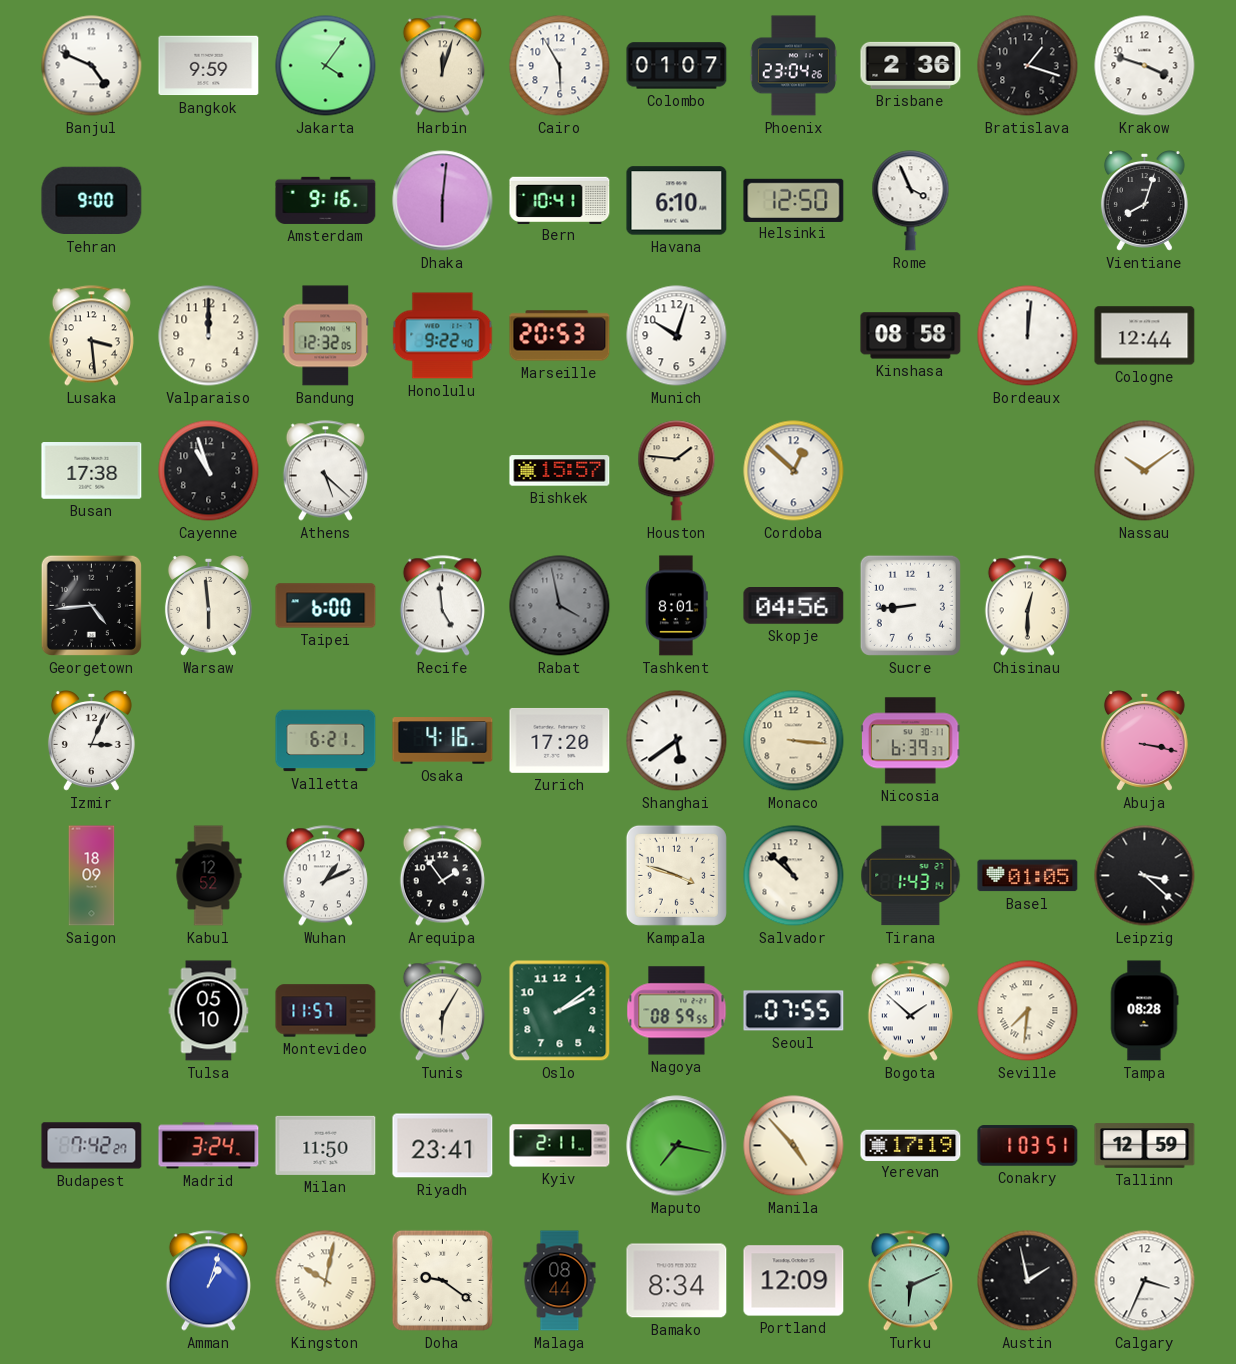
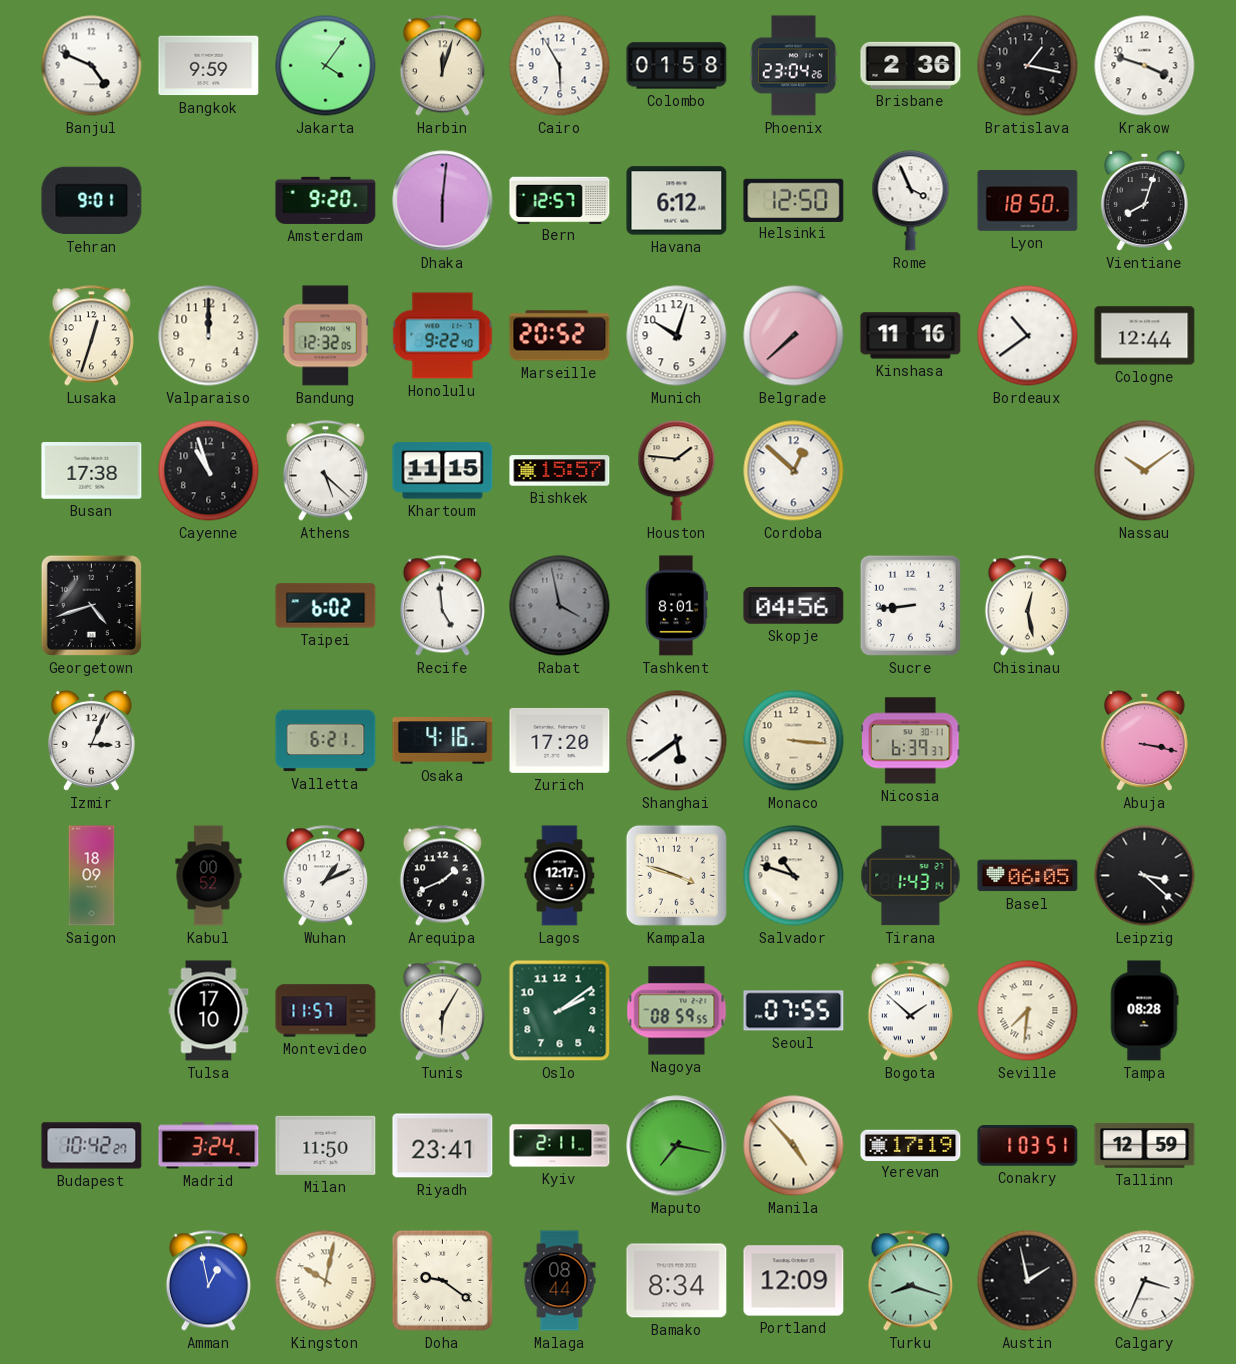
Colombo: 01:07 -> 01:58 (677, 66)
Bratislava: 1:18 -> 1:17 (1028, 66)
Tehran: 9:00 -> 9:01 (92, 201)
Amsterdam: 9:16 -> 9:20 (326, 200)
Bern: 10:41 -> 12:57 (560, 200)
Havana: 6:10 -> 6:12 (677, 201)
Lyon: none -> 18:50 (1028, 201)
Lusaka: 3:29 -> 12:33 (91, 336)
Marseille: 20:53 -> 20:52 (560, 336)
Belgrade: none -> 7:38 (794, 336)
Kinshasa: 08:58 -> 11:16 (911, 336)
Bordeaux: 12:01 -> 10:39 (1028, 336)
Khartoum: none -> 11:15 (443, 471)
Georgetown: 4:44 -> 4:42 (91, 605)
Warsaw: 5:59 -> none (208, 606)
Taipei: 6:00 -> 6:02 (326, 606)
Chisinau: 12:30 -> 12:28 (1027, 606)
Kabul: 12:52 -> 00:52 (209, 876)
Arequipa: 1:54 -> 1:41 (442, 876)
Lagos: none -> 12:17 (560, 876)
Salvador: 10:52 -> 10:48 (794, 876)
Basel: 01:05 -> 06:05 (1028, 876)
Tulsa: 05:10 -> 17:10 (209, 1011)
Budapest: 7:42 -> 10:42 (92, 1146)
Amman: 1:03 -> 12:58 (208, 1281)
Turku: 6:11 -> 8:18 (910, 1281)
